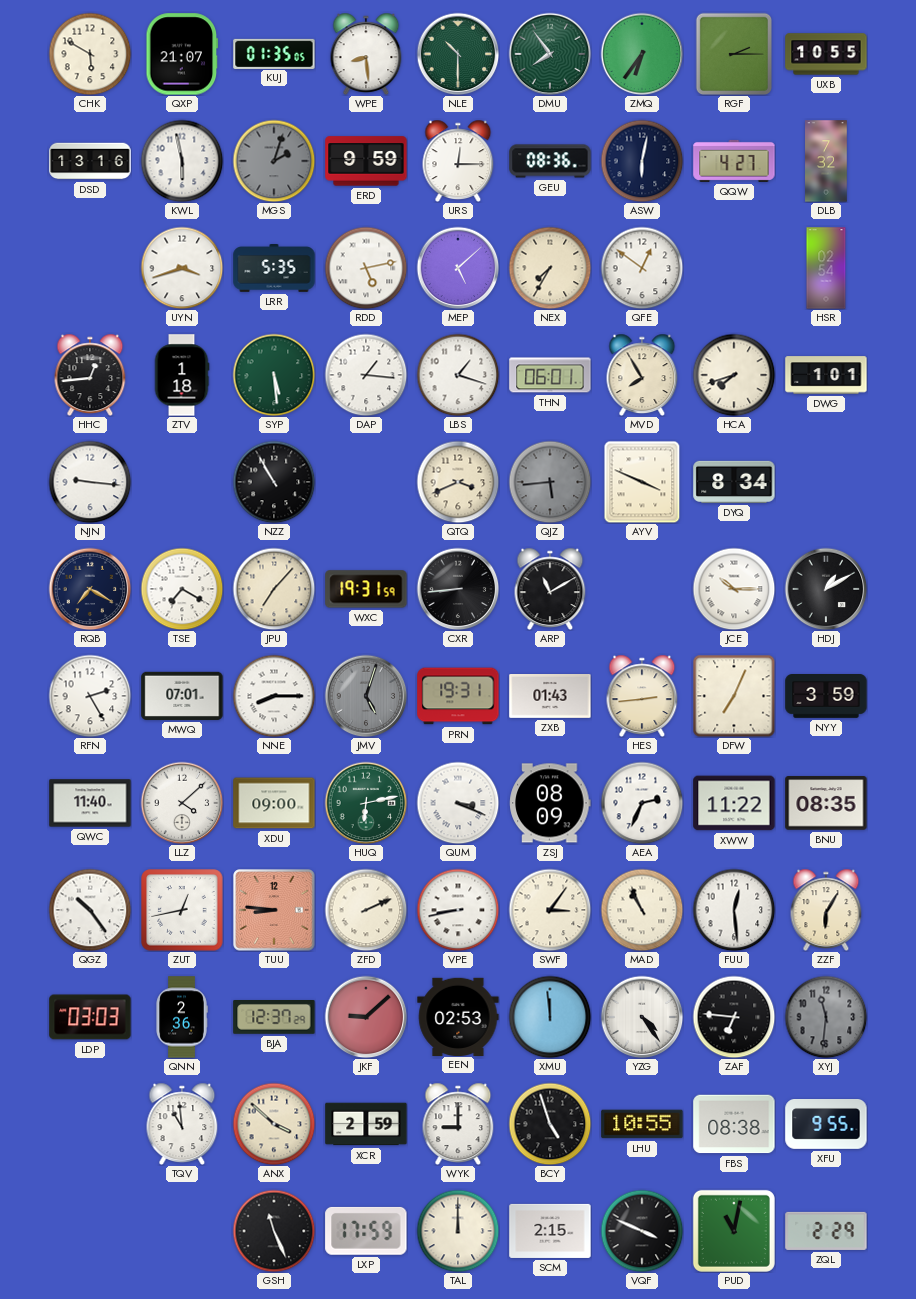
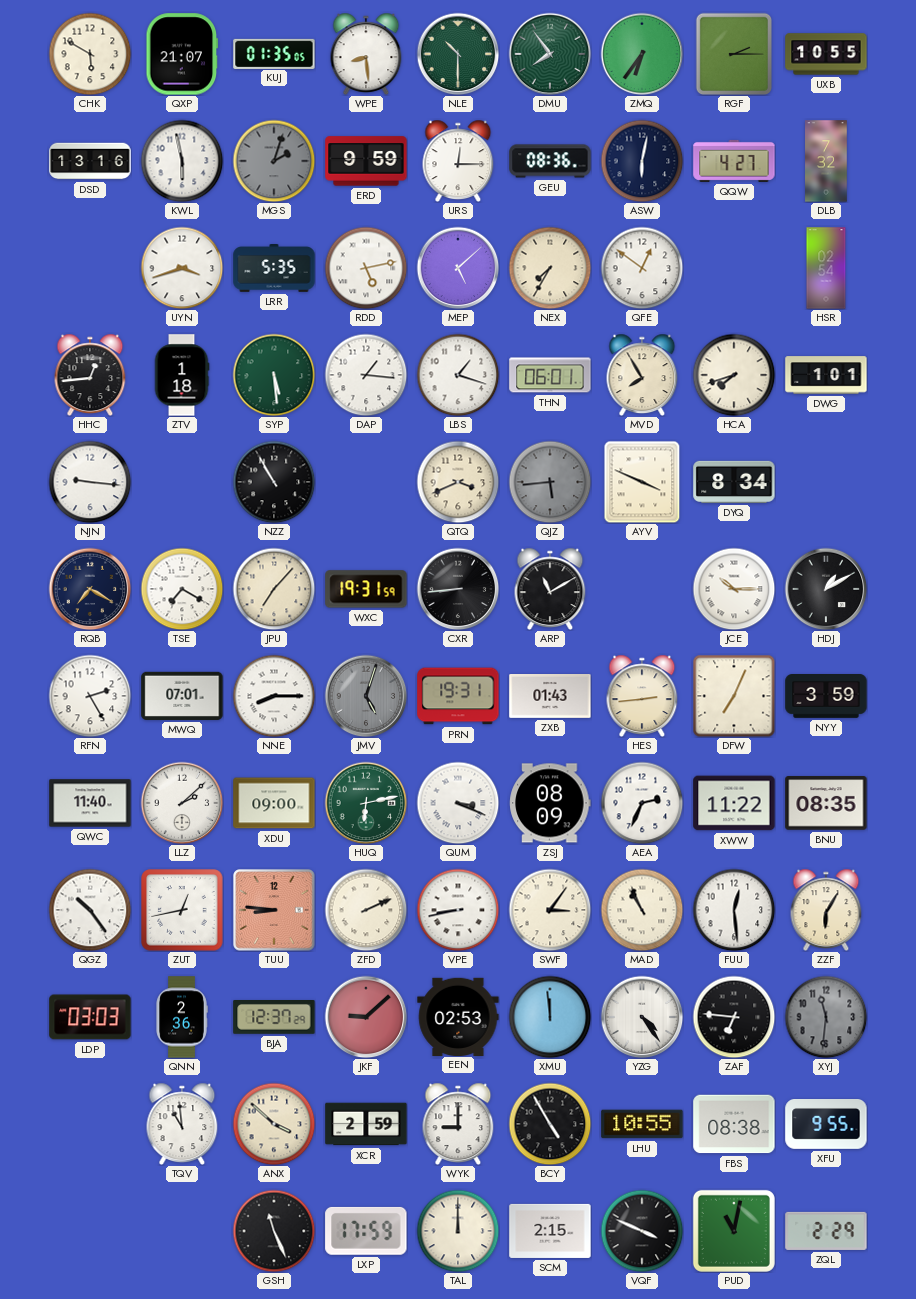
LLZ: 4:08 -> 2:08 (182, 803)
BCY: 4:57 -> 4:55 (550, 1124)
